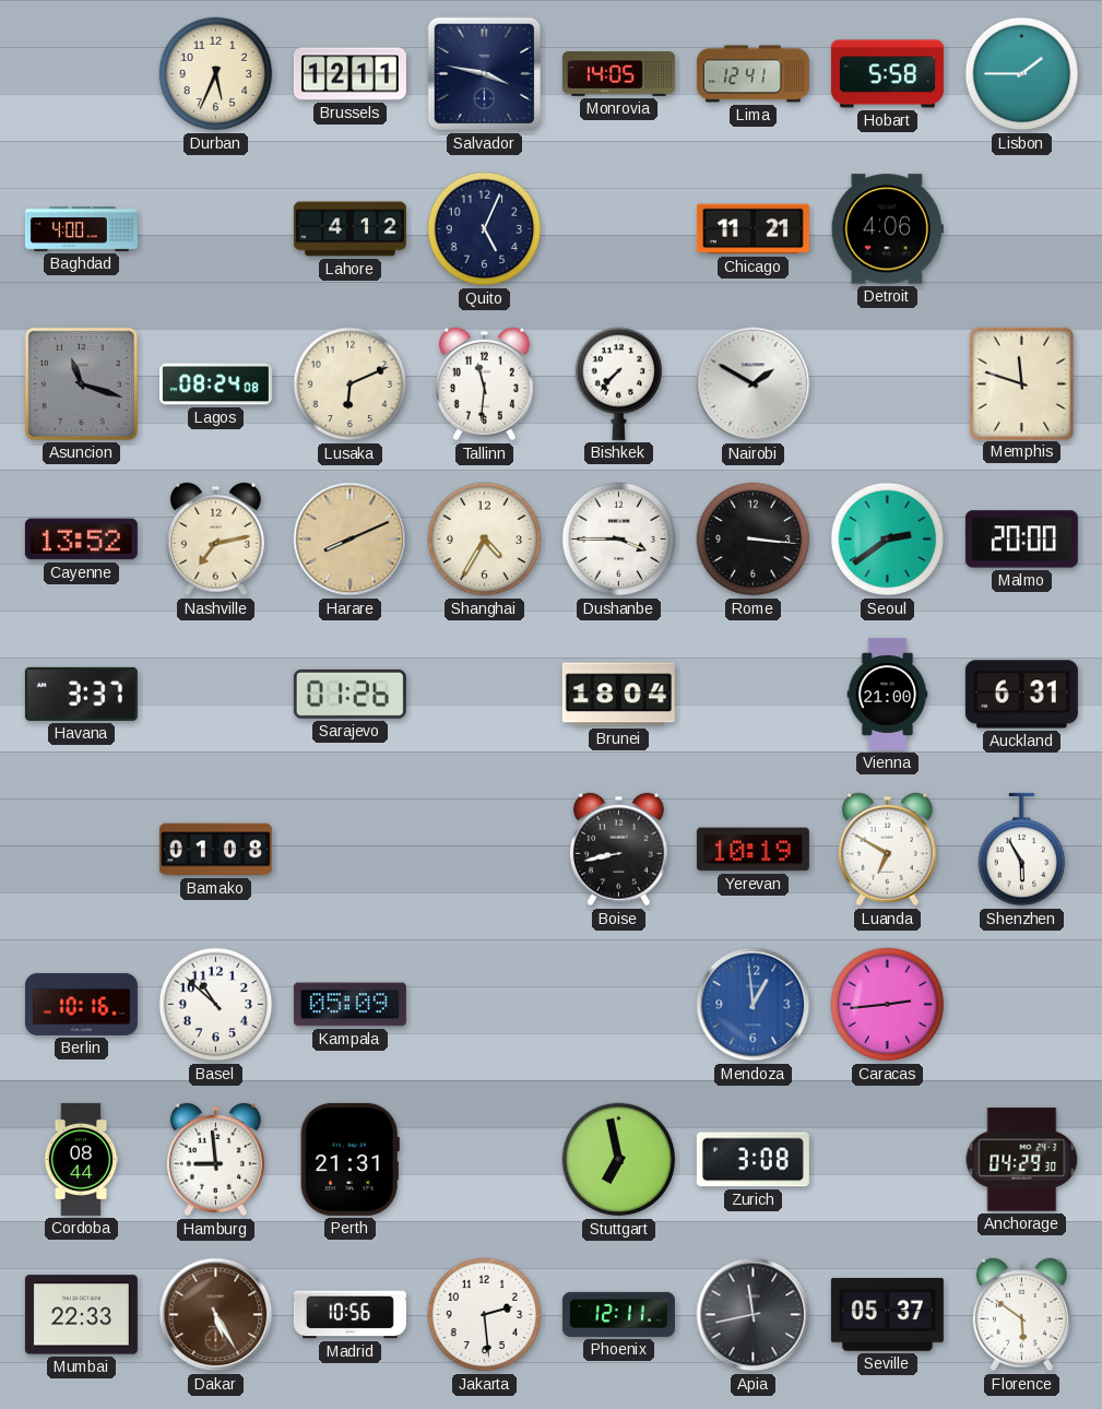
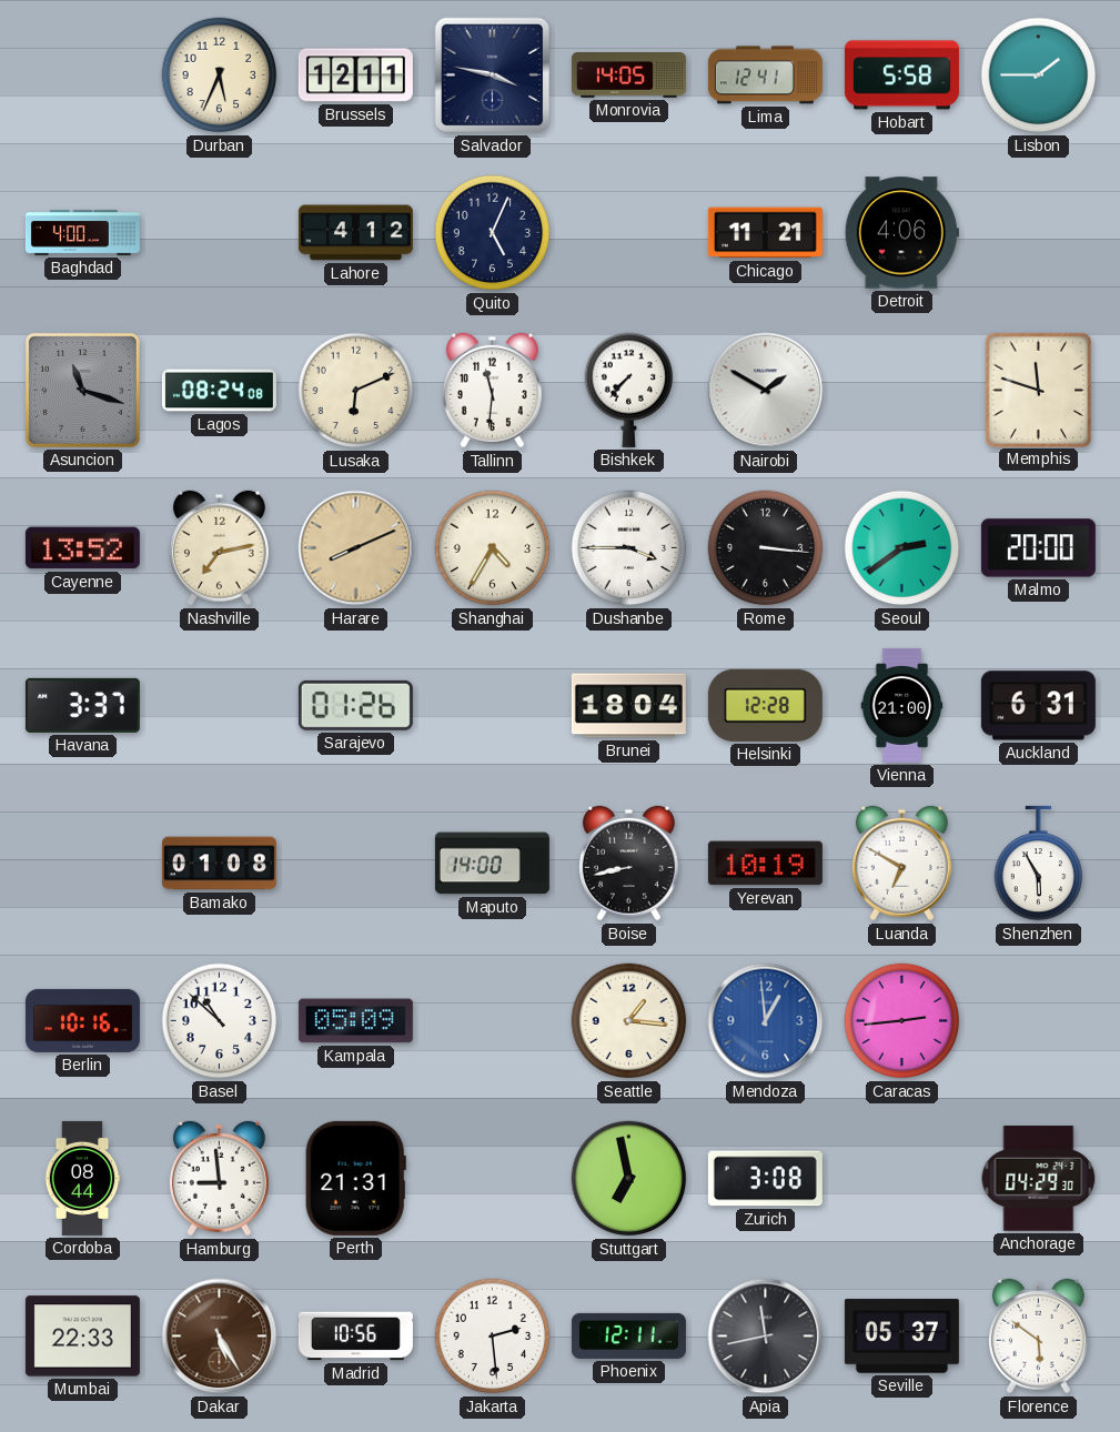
Helsinki: none -> 12:28 (765, 705)
Maputo: none -> 14:00 (492, 864)
Seattle: none -> 1:16 (629, 1021)
